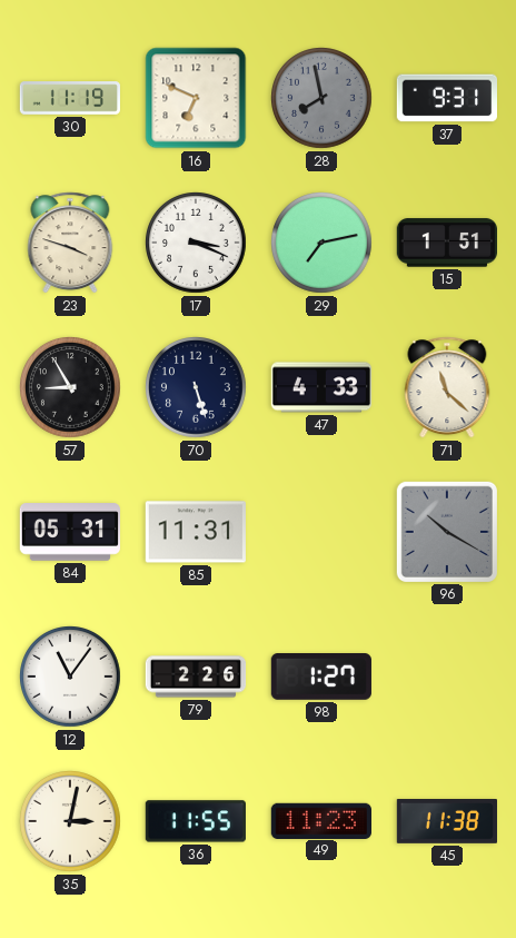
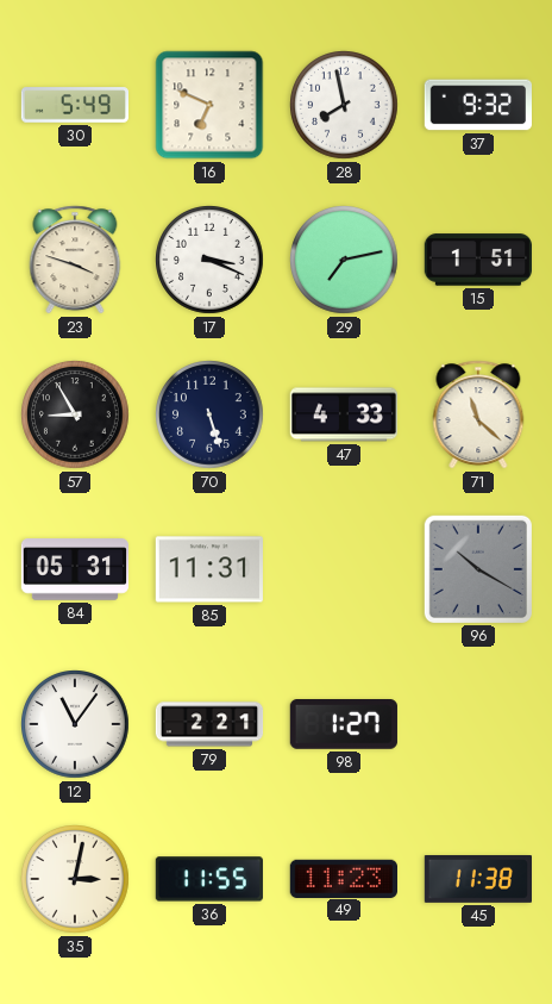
30: 11:19 -> 5:49 (74, 105)
28 dial: grey -> white (345, 106)
37: 9:31 -> 9:32 (477, 105)
79: 2:26 -> 2:21 (209, 724)
